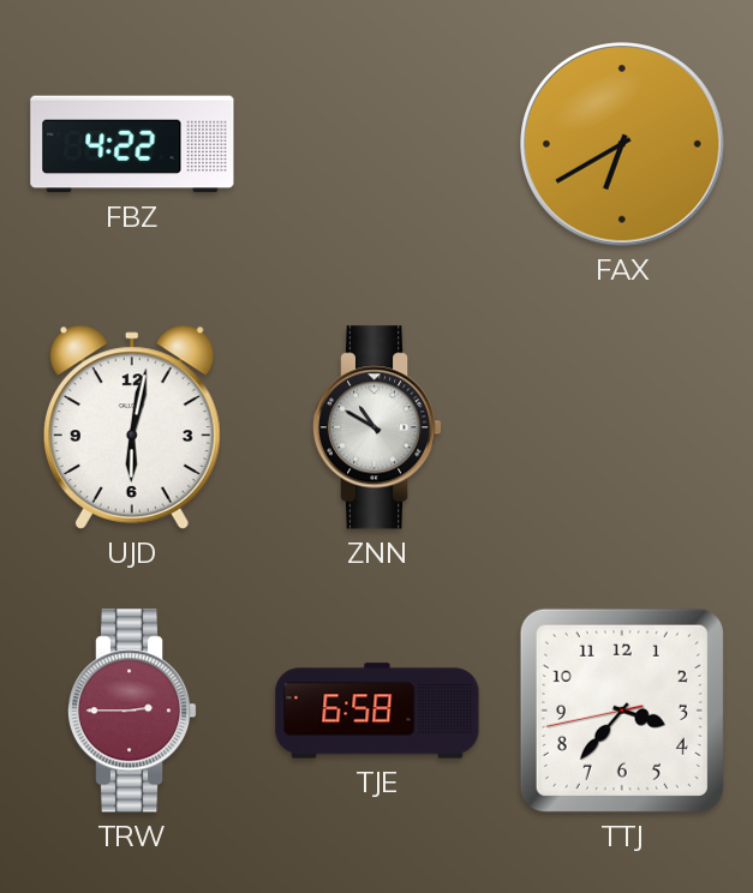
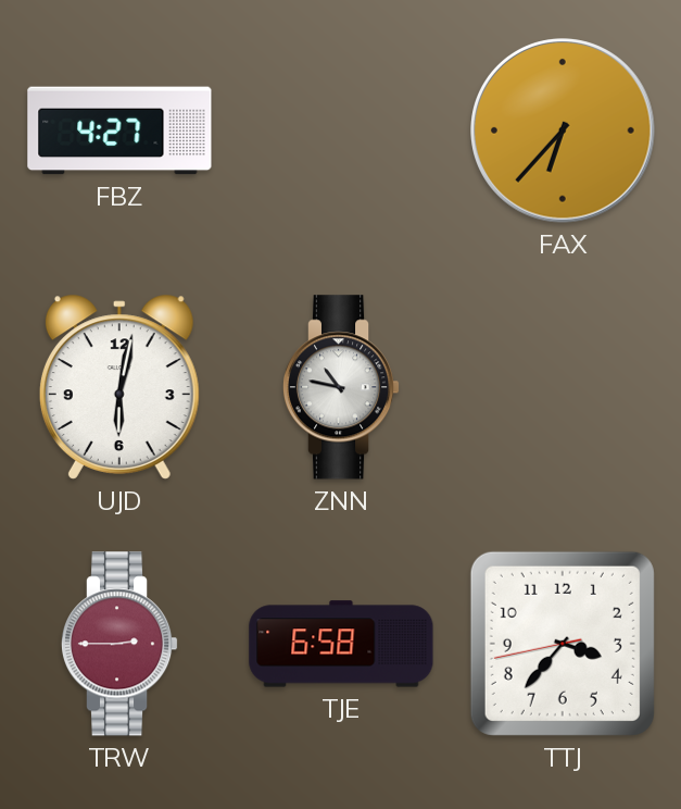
FBZ: 4:22 -> 4:27 (119, 130)
FAX: 6:40 -> 6:37 (563, 130)
ZNN: 10:50 -> 10:47 (341, 387)
